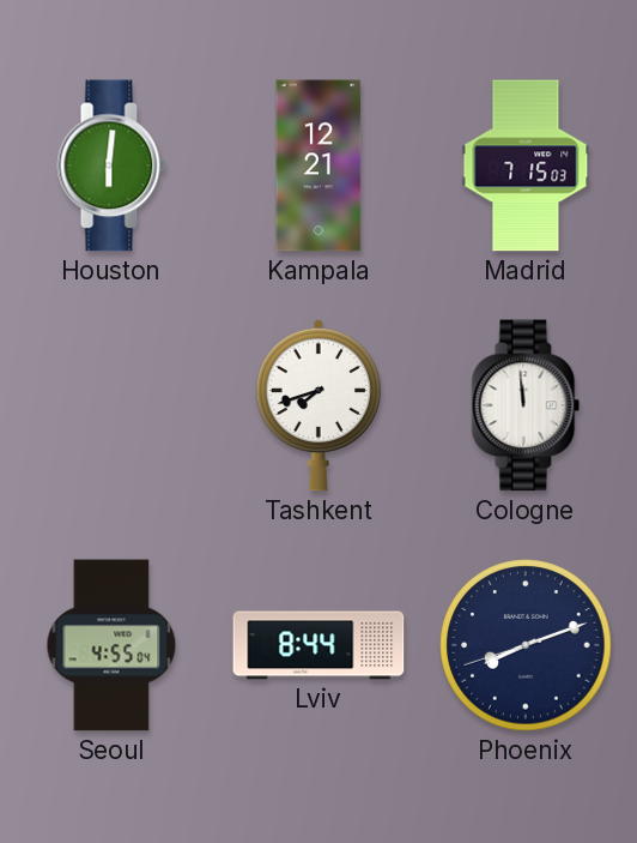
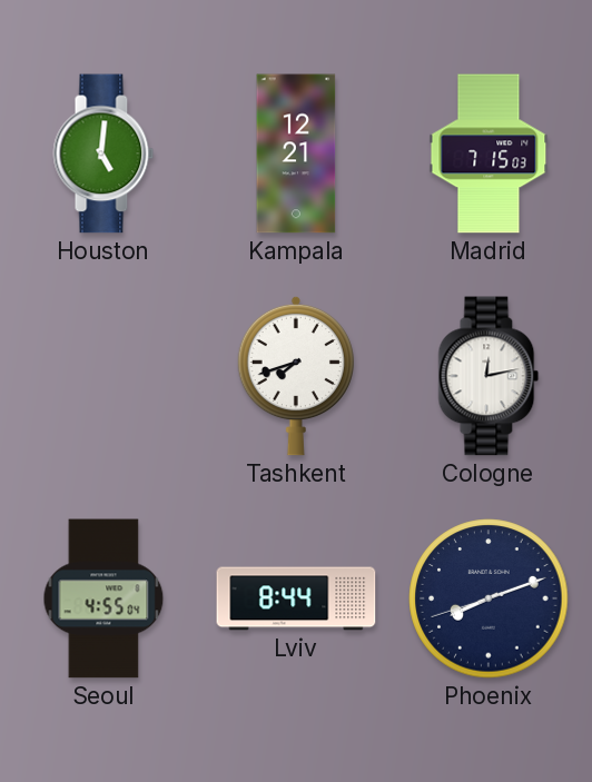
Houston: 6:01 -> 5:01 (103, 154)
Cologne: 11:59 -> 12:13 (489, 376)
